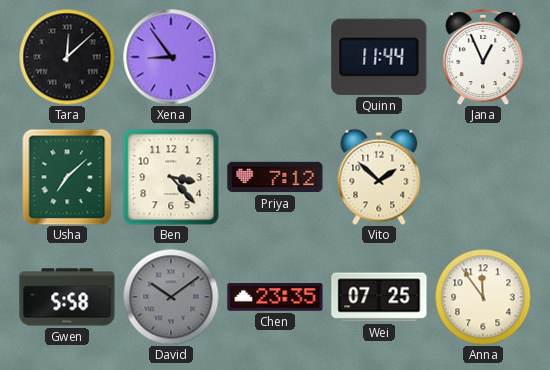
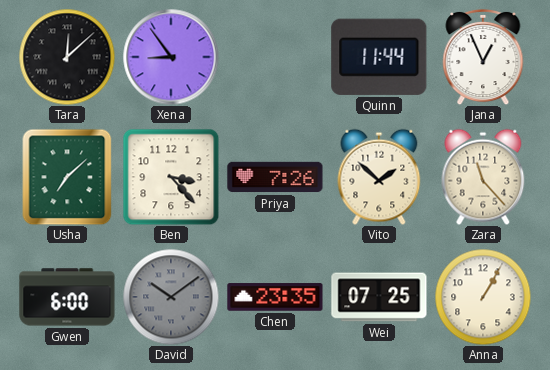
Priya: 7:12 -> 7:26 (275, 177)
Zara: none -> 11:23 (483, 177)
Gwen: 5:58 -> 6:00 (67, 297)
Anna: 11:54 -> 1:05 (483, 297)
